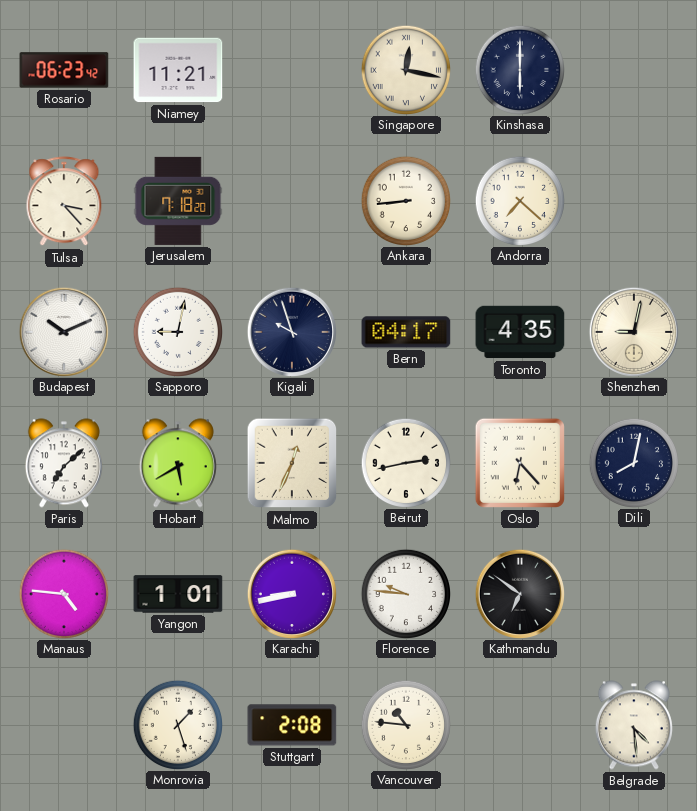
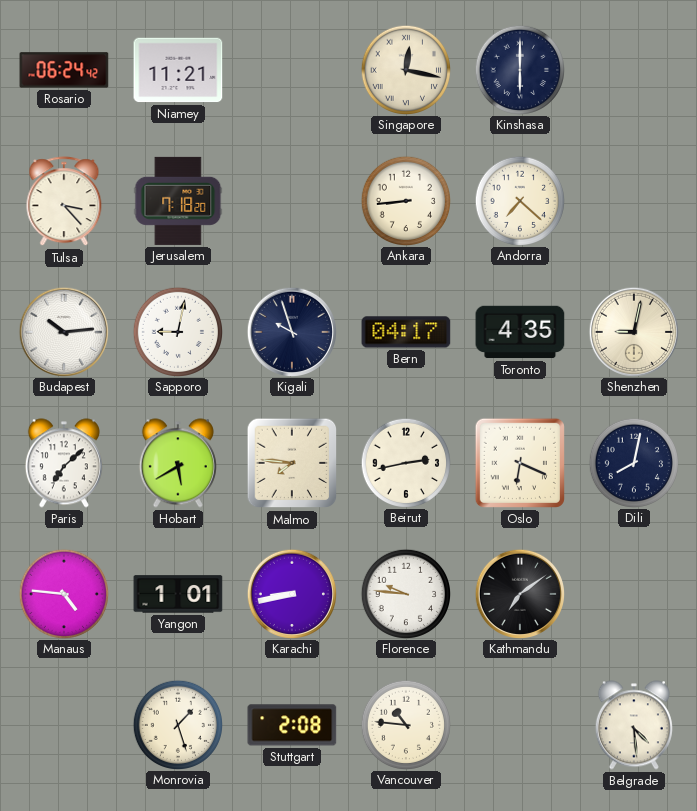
Rosario: 06:23 -> 06:24 (64, 70)
Budapest: 10:11 -> 10:14 (63, 331)
Malmo: 12:34 -> 7:46 (292, 463)
Oslo: 6:23 -> 6:19 (520, 463)
Kathmandu: 6:51 -> 7:09 (519, 593)
